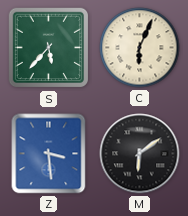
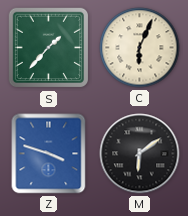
S: 5:37 -> 1:37 (49, 48)
Z: 3:29 -> 3:48 (49, 154)
